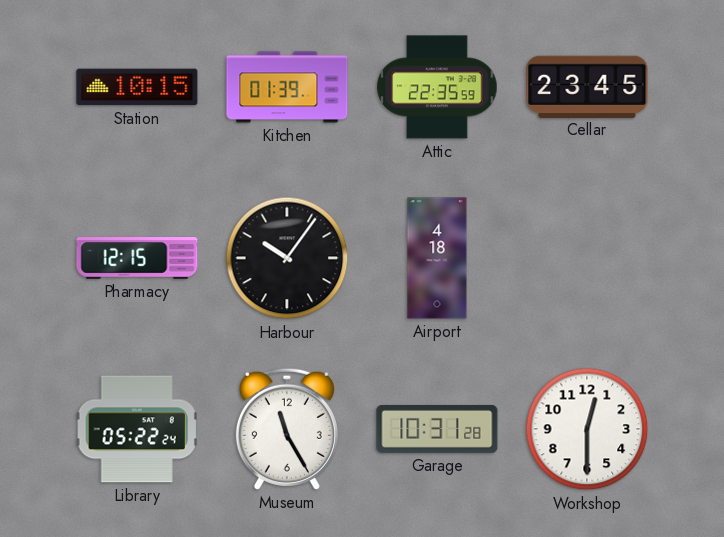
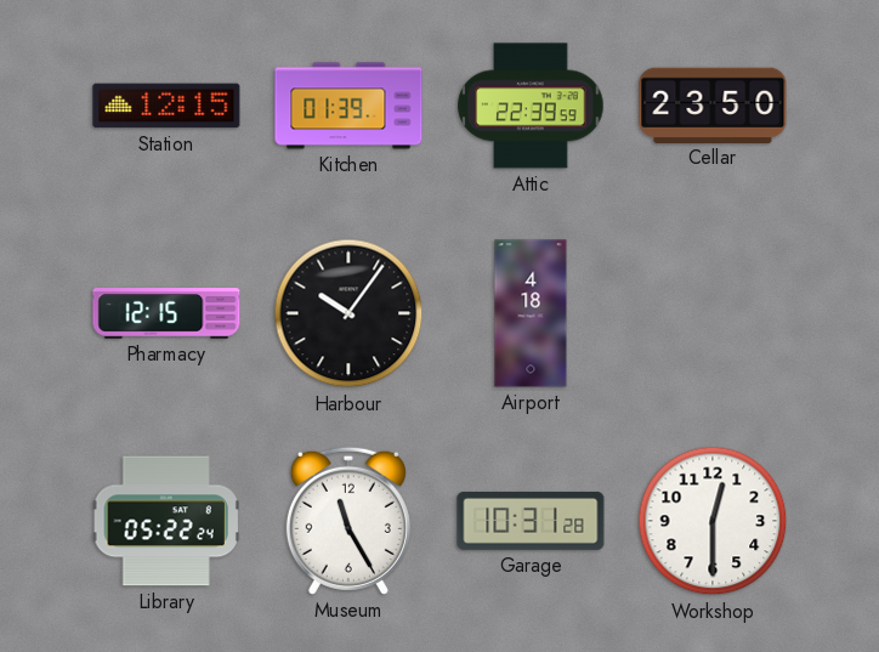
Station: 10:15 -> 12:15 (166, 106)
Attic: 22:35 -> 22:39 (531, 106)
Cellar: 23:45 -> 23:50 (713, 104)
